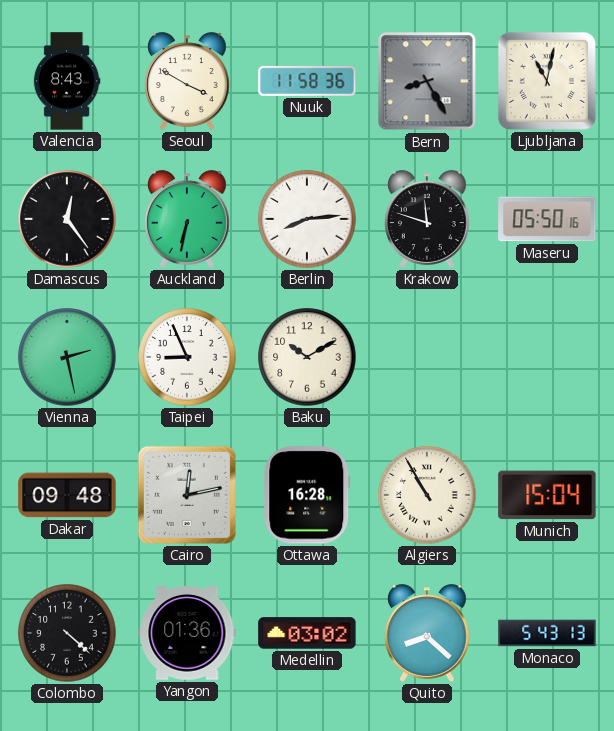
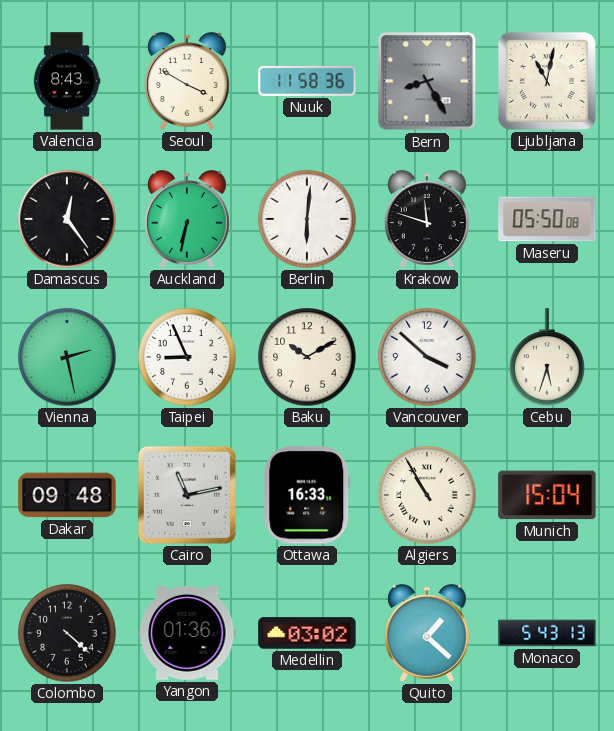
Berlin: 8:14 -> 6:01 (307, 219)
Maseru: 05:50:16 -> 05:50:08 (547, 219)
Vancouver: none -> 3:52 (427, 357)
Cebu: none -> 5:33 (547, 357)
Cairo: 12:13 -> 11:13 (187, 495)
Ottawa: 16:28 -> 16:33 (307, 495)
Quito: 8:22 -> 1:22 (428, 633)
